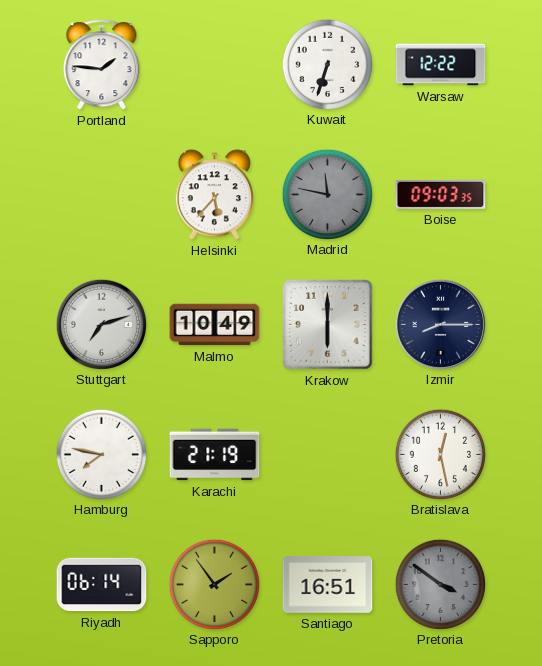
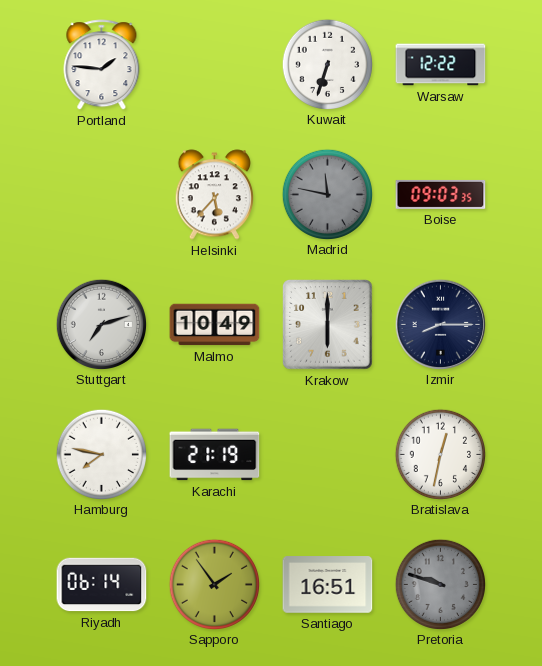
Bratislava: 12:28 -> 12:32 (440, 454)
Pretoria: 3:51 -> 9:48 (440, 584)
